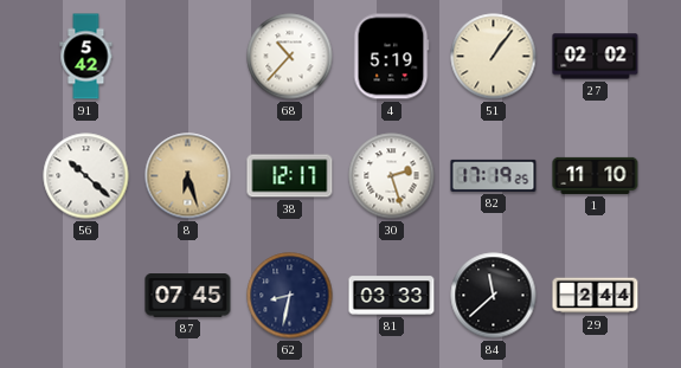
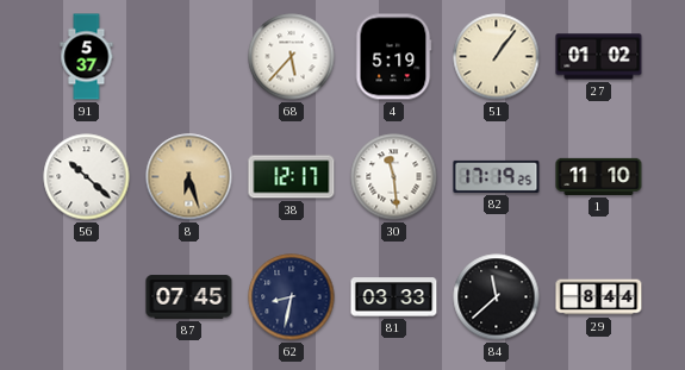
91: 5:42 -> 5:37 (87, 57)
68: 10:37 -> 5:37 (292, 57)
27: 02:02 -> 01:02 (599, 57)
30: 2:27 -> 11:29 (394, 177)
29: 2:44 -> 8:44 (599, 297)
